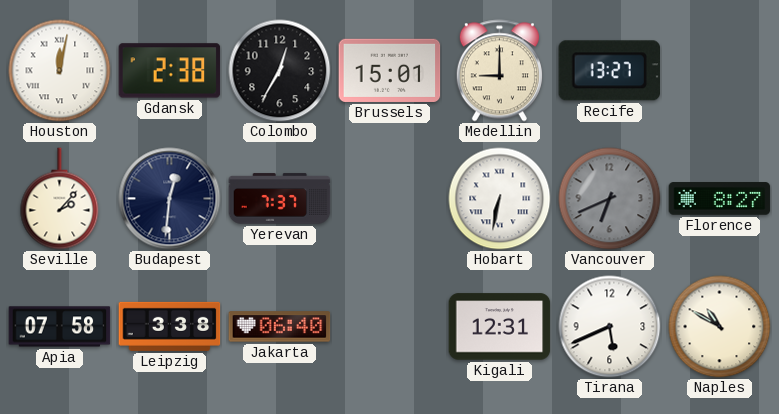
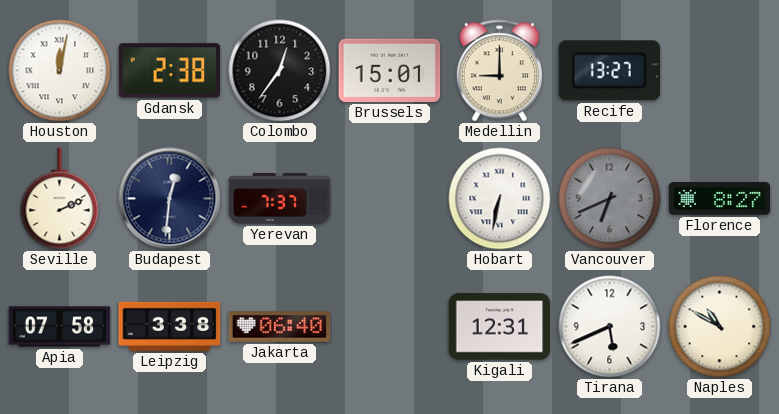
Colombo: 12:35 -> 12:36 (280, 71)
Seville: 2:07 -> 2:11 (60, 199)
